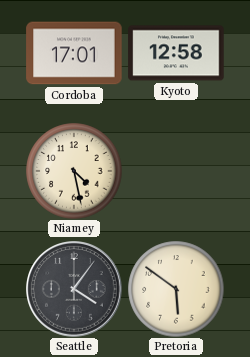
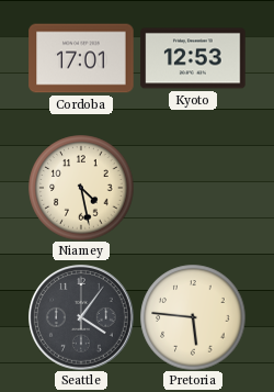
Kyoto: 12:58 -> 12:53 (193, 58)
Pretoria: 5:51 -> 5:46 (193, 317)
